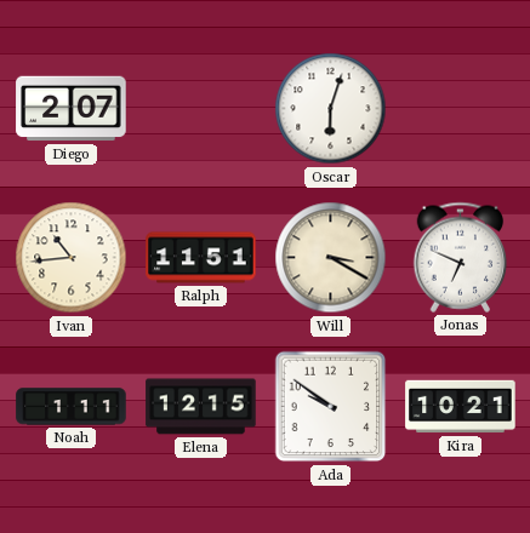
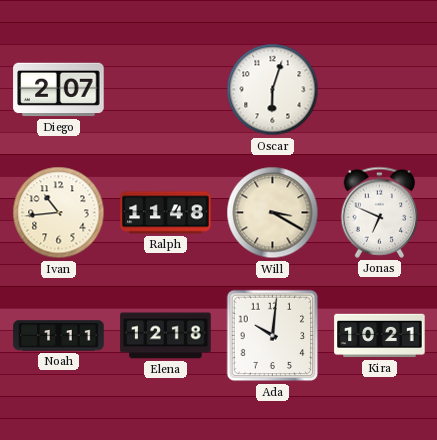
Ralph: 11:51 -> 11:48 (166, 213)
Elena: 12:15 -> 12:18 (166, 336)
Ada: 9:51 -> 10:01 (273, 336)
